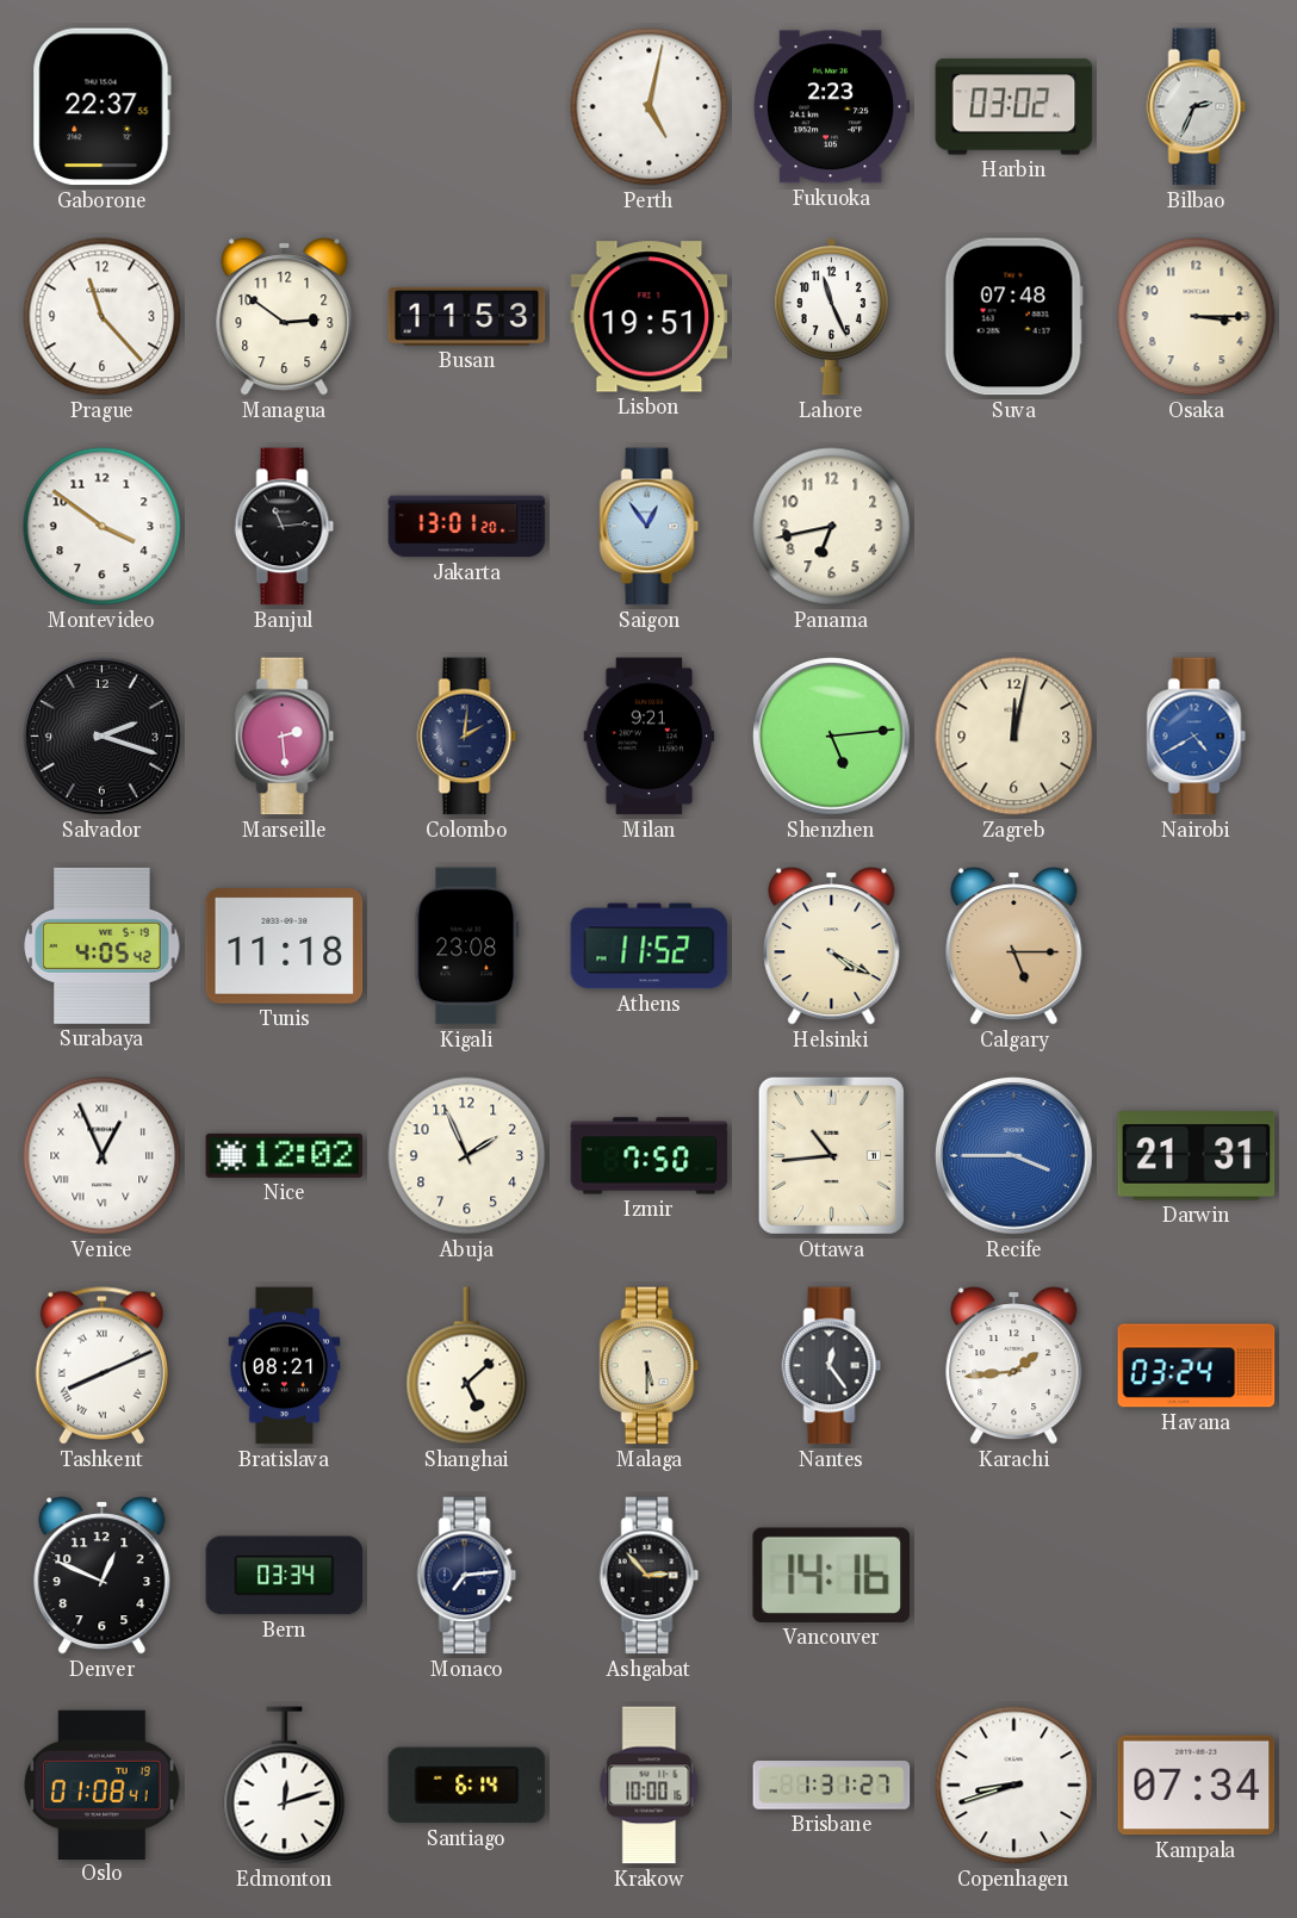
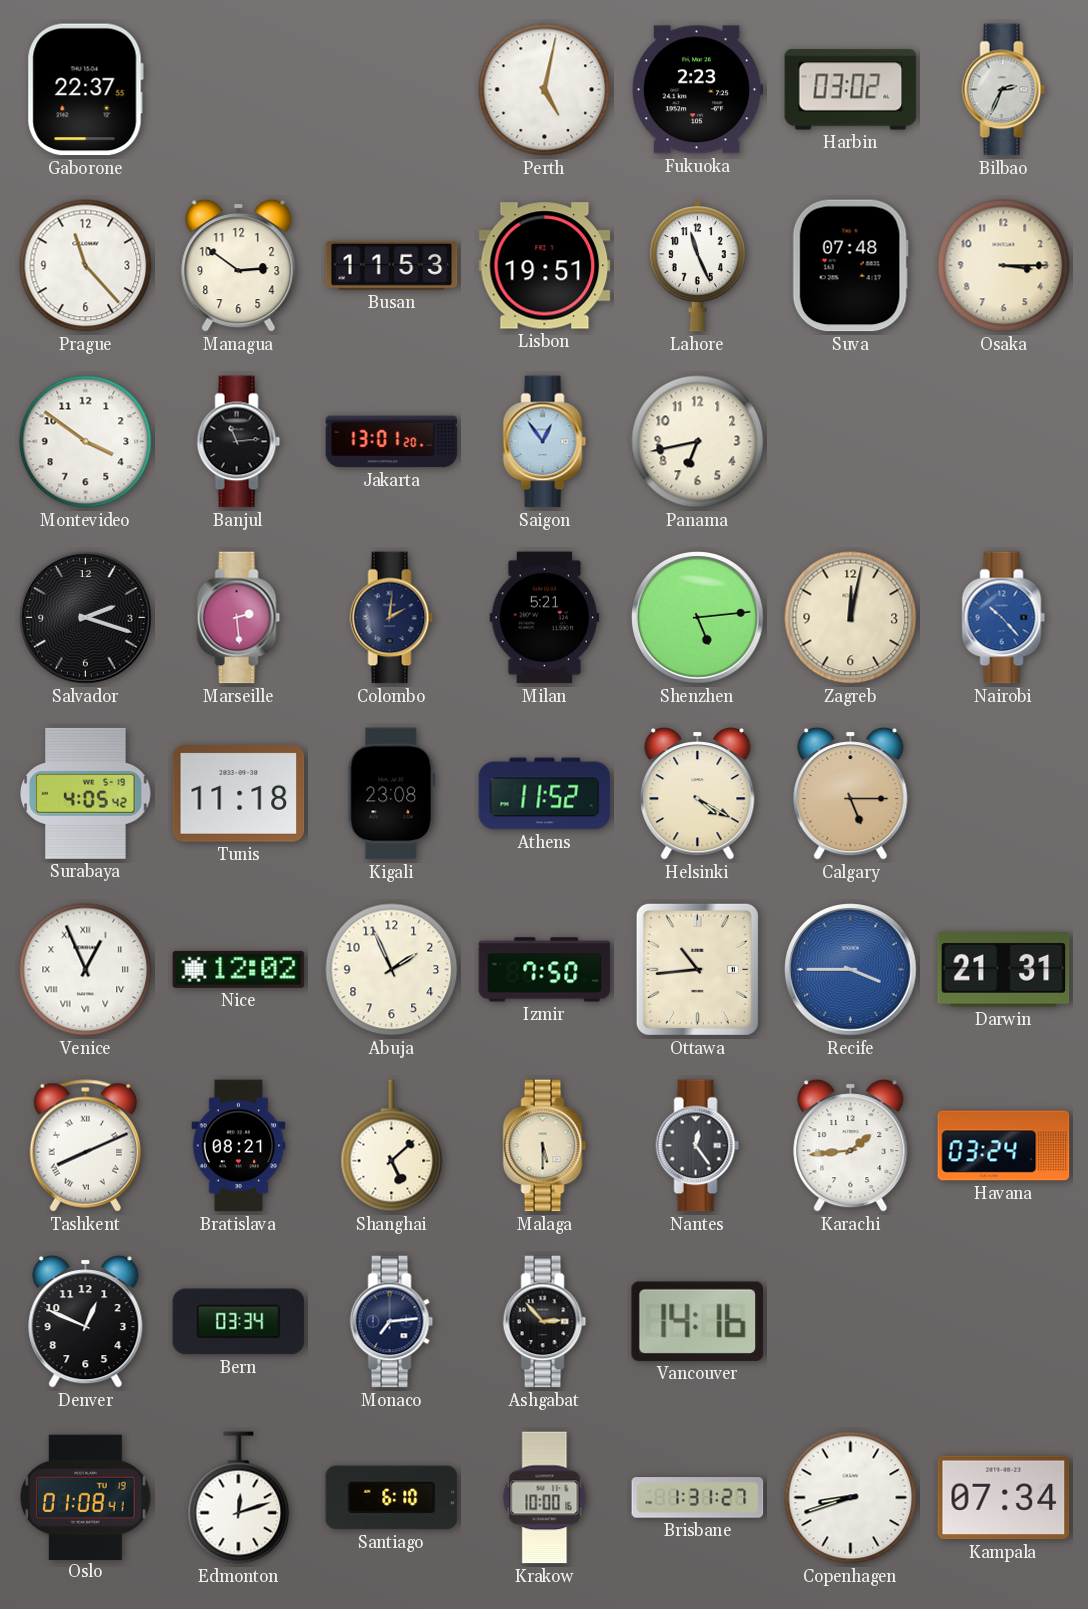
Milan: 9:21 -> 5:21 (545, 618)
Nairobi: 4:40 -> 10:23 (1004, 618)
Santiago: 6:14 -> 6:10 (392, 1498)
